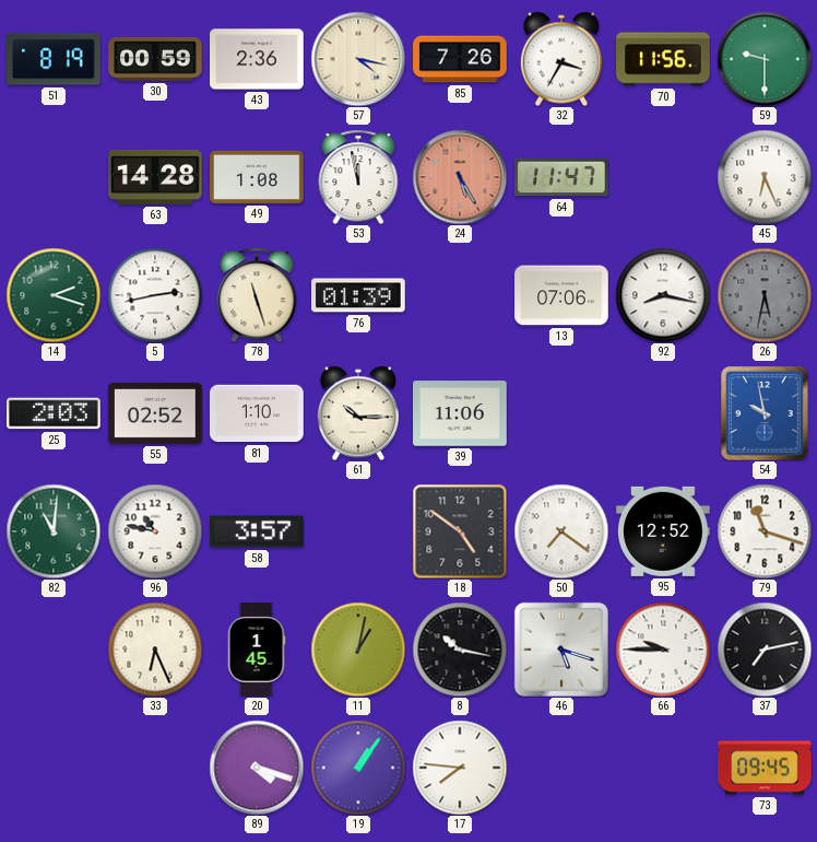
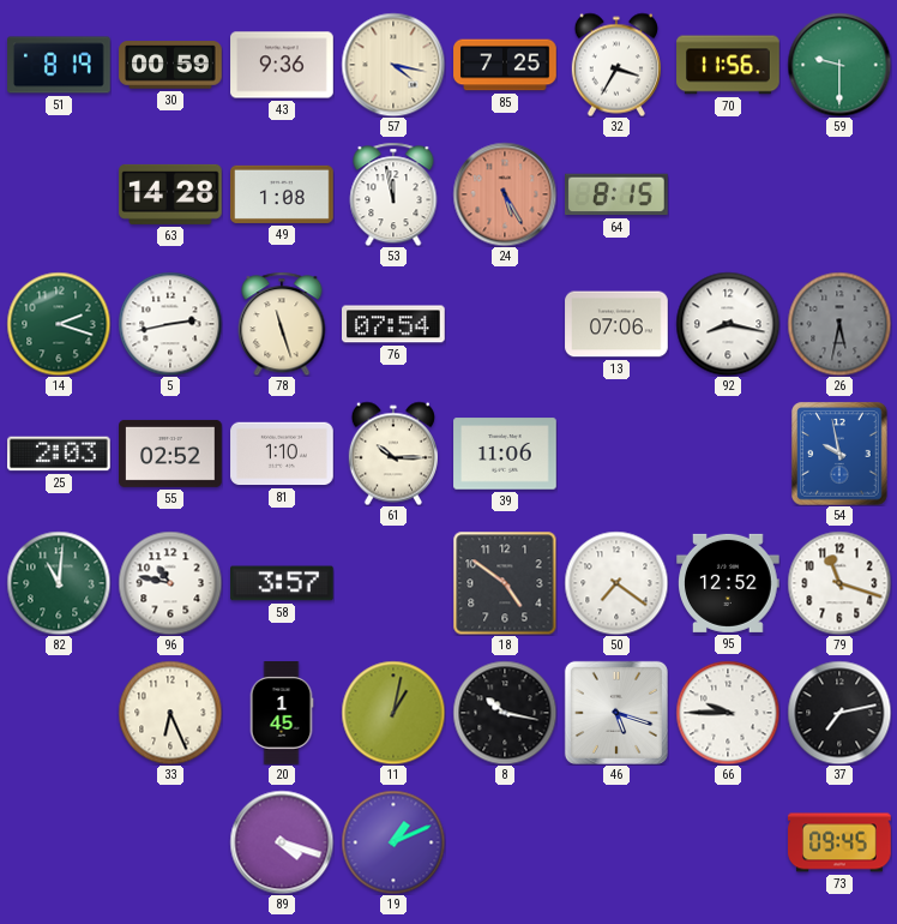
43: 2:36 -> 9:36 (282, 65)
85: 7:26 -> 7:25 (505, 65)
64: 11:47 -> 8:15 (618, 194)
45: 6:26 -> none (765, 177)
76: 01:39 -> 07:54 (395, 324)
19: 1:06 -> 1:11 (393, 842)
17: 7:46 -> none (460, 768)
